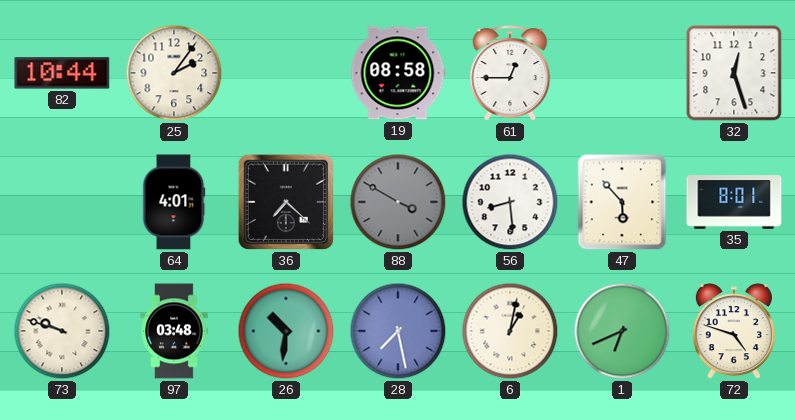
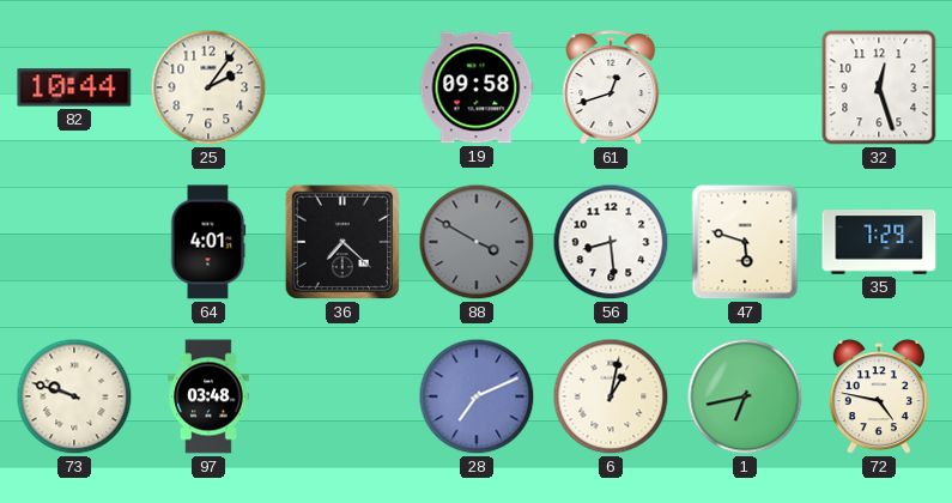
19: 08:58 -> 09:58 (477, 87)
61: 12:45 -> 12:42 (611, 87)
47: 5:53 -> 5:48 (745, 242)
35: 8:01 -> 7:29 (879, 242)
26: 10:31 -> none (286, 331)
28: 7:28 -> 7:11 (477, 396)
1: 6:41 -> 6:43 (745, 396)
72: 4:48 -> 4:47 (879, 398)
